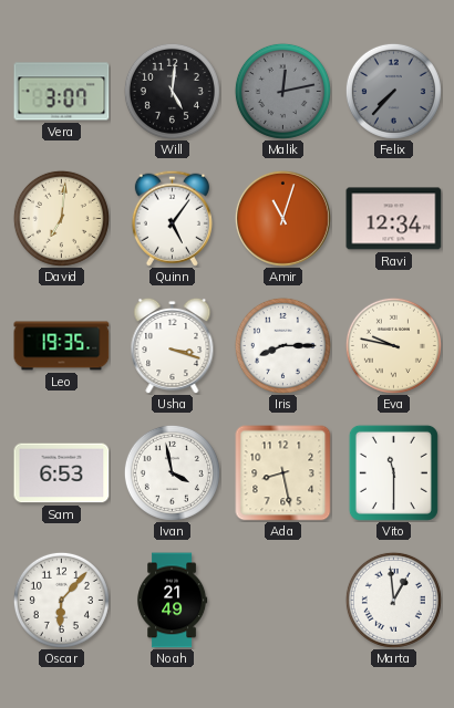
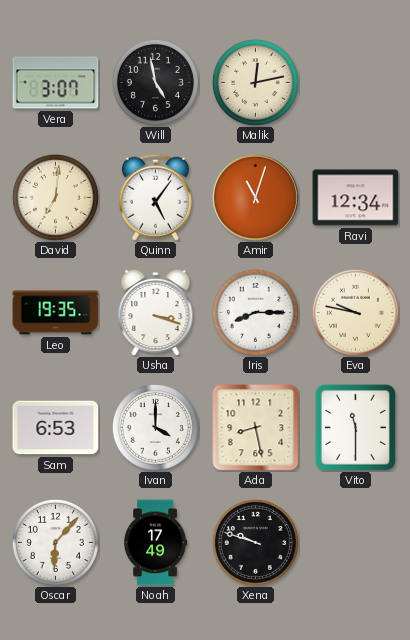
Will: 5:01 -> 4:58 (155, 82)
Malik dial: grey -> cream (255, 82)
Felix: 7:37 -> none (393, 91)
Ivan: 3:58 -> 4:00 (155, 427)
Noah: 21:49 -> 17:49 (155, 543)
Xena: none -> 9:48 (255, 542)
Marta: 12:59 -> none (393, 600)
